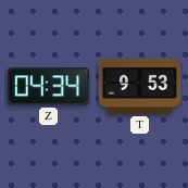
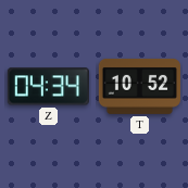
T: 9:53 -> 10:52 (139, 86)
